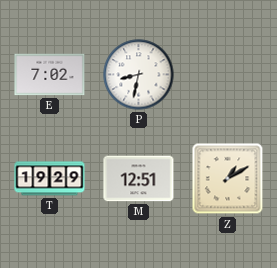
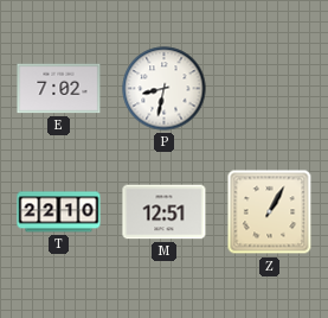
T: 19:29 -> 22:10 (59, 212)
Z: 1:10 -> 1:05 (270, 212)
